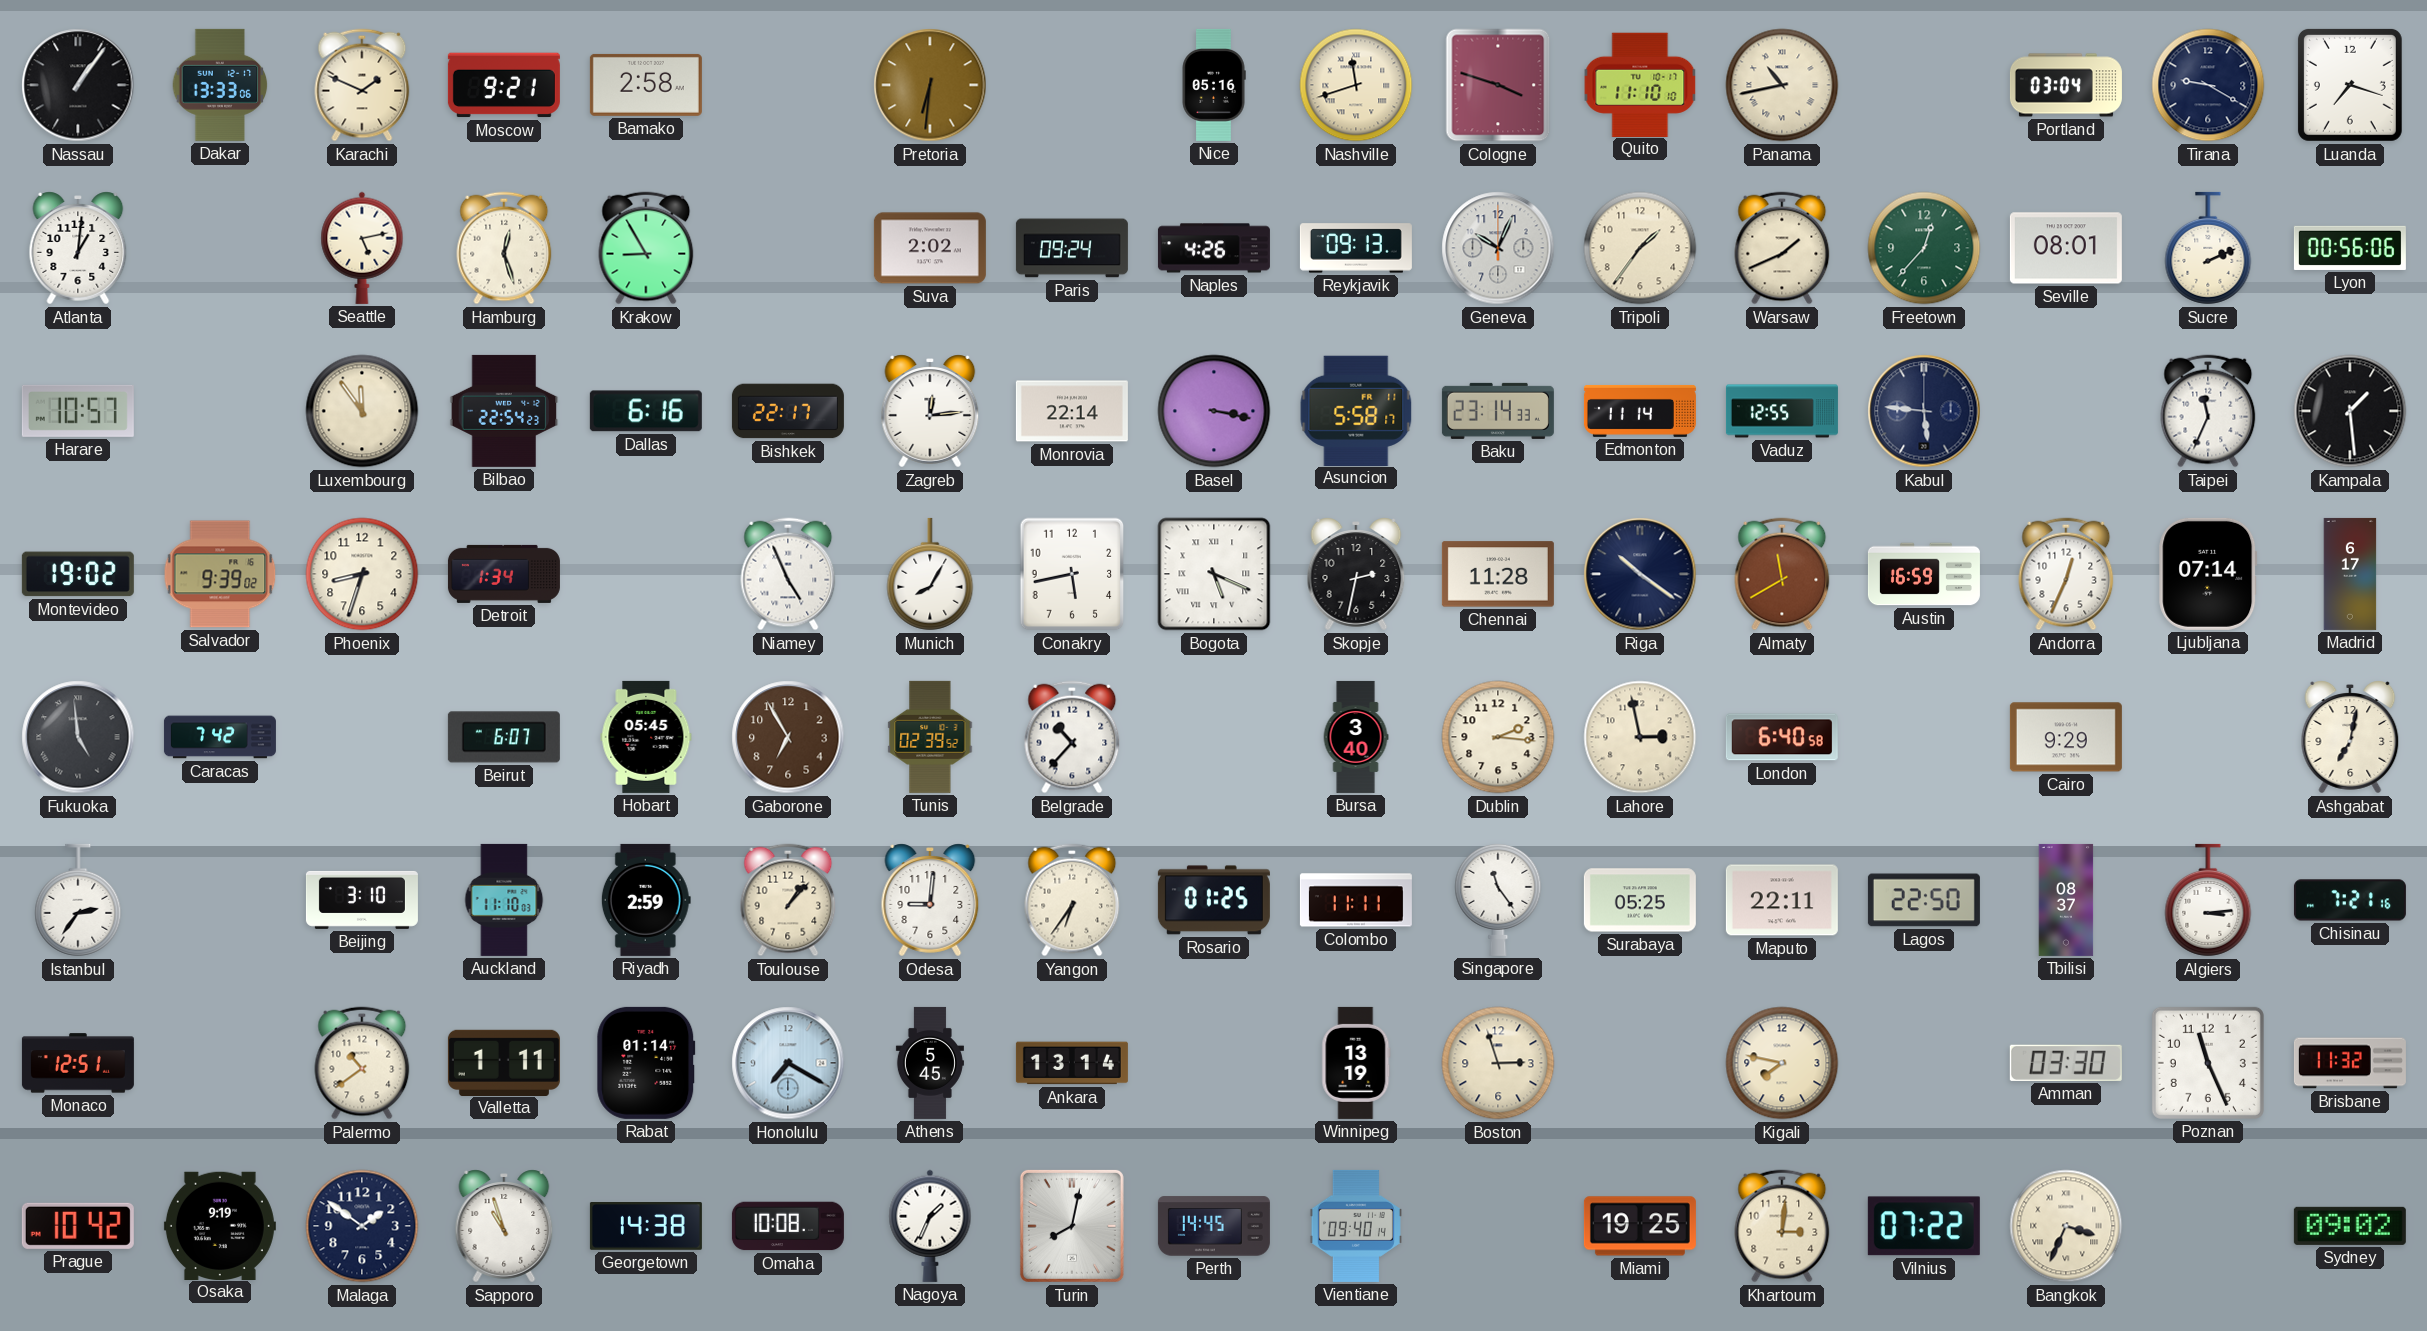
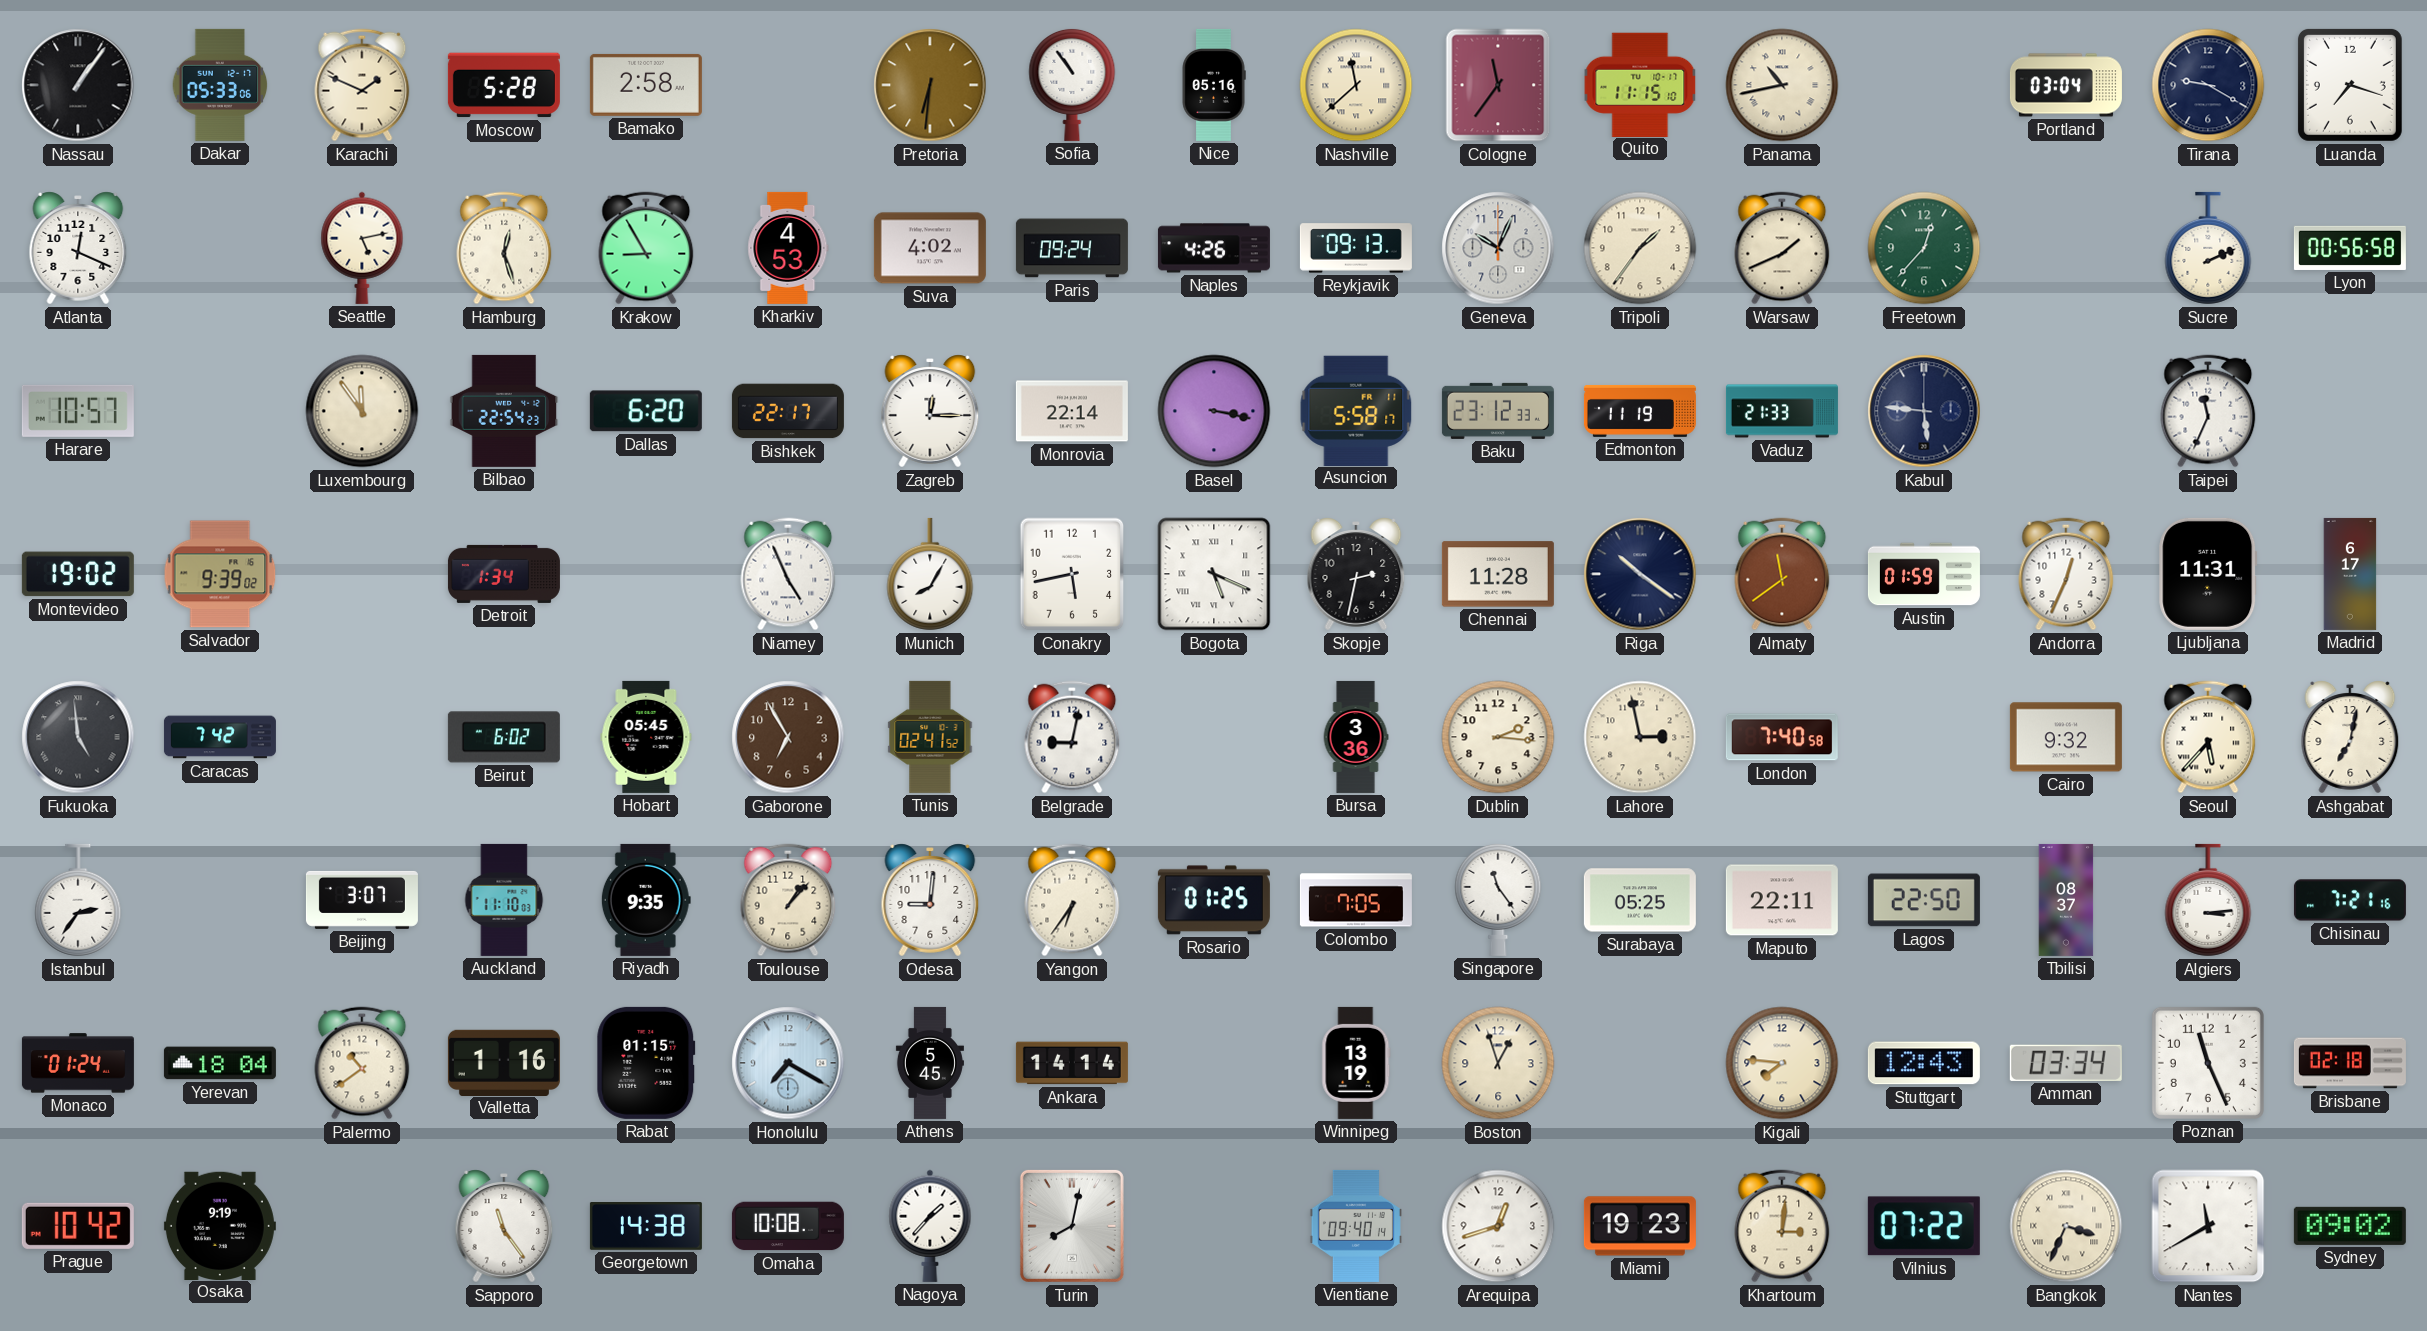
Dakar: 13:33 -> 05:33 (220, 85)
Moscow: 9:21 -> 5:28 (504, 85)
Sofia: none -> 10:54 (1072, 84)
Nashville: 11:42 -> 11:38 (1356, 85)
Cologne: 3:48 -> 11:36 (1498, 85)
Quito: 11:10 -> 11:15 (1640, 84)
Atlanta: 1:01 -> 12:19 (78, 248)
Kharkiv: none -> 4:53 (788, 248)
Suva: 2:02 -> 4:02 (930, 248)
Seville: 08:01 -> none (2066, 248)
Lyon: 00:56:06 -> 00:56:58 (2350, 248)
Dallas: 6:16 -> 6:20 (646, 411)
Zagreb: 12:14 -> 12:15 (930, 411)
Baku: 23:14 -> 23:12 (1498, 411)
Edmonton: 11:14 -> 11:19 (1640, 411)
Vaduz: 12:55 -> 21:33 (1782, 411)
Kampala: 1:29 -> none (2350, 411)
Phoenix: 8:33 -> none (362, 574)
Almaty: 11:40 -> 11:39 (1782, 574)
Austin: 16:59 -> 01:59 (1924, 574)
Ljubljana: 07:14 -> 11:31 (2208, 574)
Beirut: 6:07 -> 6:02 (504, 737)
Tunis: 02:39 -> 02:41 (930, 737)
Belgrade: 10:37 -> 9:02 (1072, 737)
Bursa: 3:40 -> 3:36 (1356, 737)
London: 6:40 -> 7:40 (1782, 737)
Cairo: 9:29 -> 9:32 (2066, 737)
Seoul: none -> 5:37 (2208, 737)
Beijing: 3:10 -> 3:07 (362, 900)
Riyadh: 2:59 -> 9:35 (646, 900)
Colombo: 11:11 -> 7:05 (1356, 900)
Monaco: 12:51 -> 01:24 (78, 1063)
Yerevan: none -> 18:04 (220, 1063)
Valletta: 1:11 -> 1:16 (504, 1062)
Rabat: 01:14 -> 01:15 (646, 1063)
Ankara: 13:14 -> 14:14 (1072, 1063)
Boston: 2:57 -> 12:57 (1498, 1063)
Kigali: 7:47 -> 7:46 (1782, 1063)
Stuttgart: none -> 12:43 (1924, 1063)
Amman: 03:30 -> 03:34 (2066, 1063)
Brisbane: 11:32 -> 02:18 (2350, 1063)
Malaga: 1:51 -> none (362, 1226)
Sapporo: 10:57 -> 11:24 (504, 1226)
Nagoya: 1:34 -> 1:37 (930, 1226)
Perth: 14:45 -> none (1214, 1226)
Arequipa: none -> 12:42 (1498, 1226)
Miami: 19:25 -> 19:23 (1640, 1226)
Nantes: none -> 11:40 (2208, 1226)
